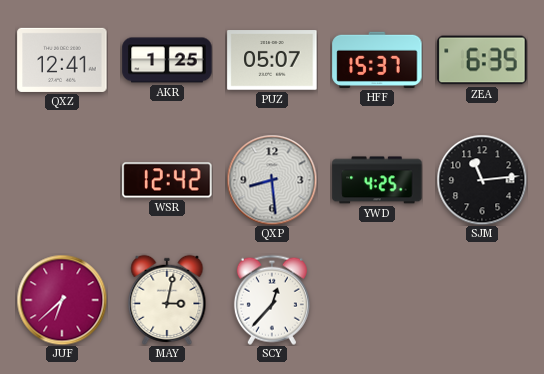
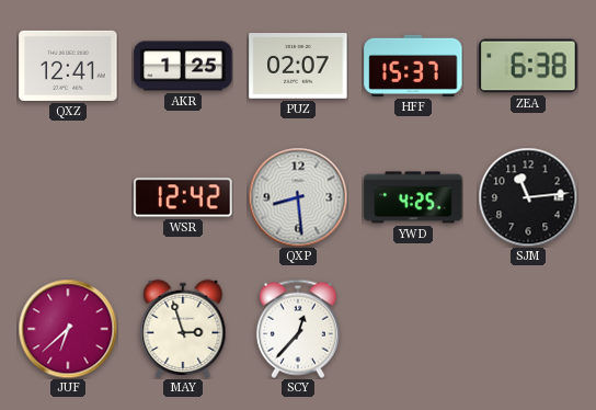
PUZ: 05:07 -> 02:07 (298, 66)
ZEA: 6:35 -> 6:38 (528, 66)
MAY: 3:02 -> 2:57 (183, 329)
